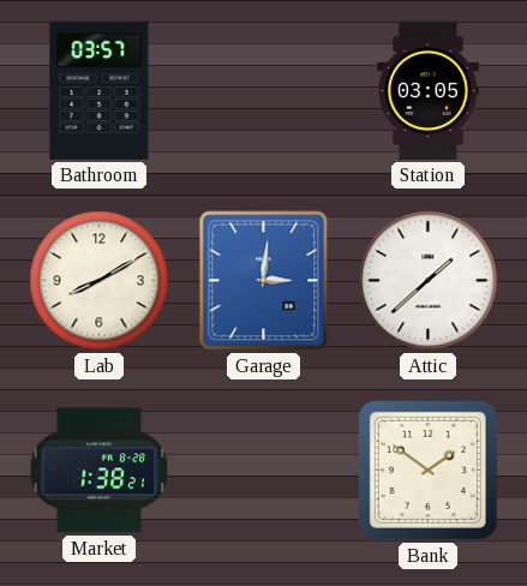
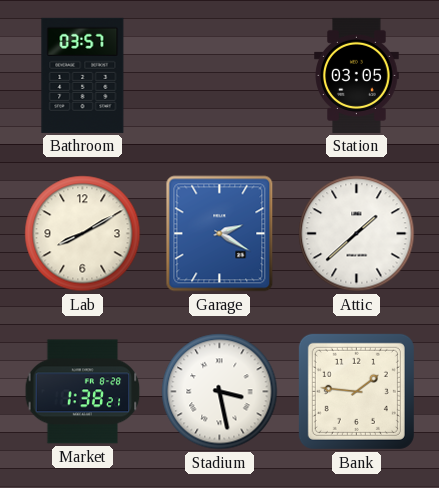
Garage: 3:01 -> 2:20 (220, 234)
Stadium: none -> 3:28 (220, 392)
Bank: 1:51 -> 1:46 (356, 391)
